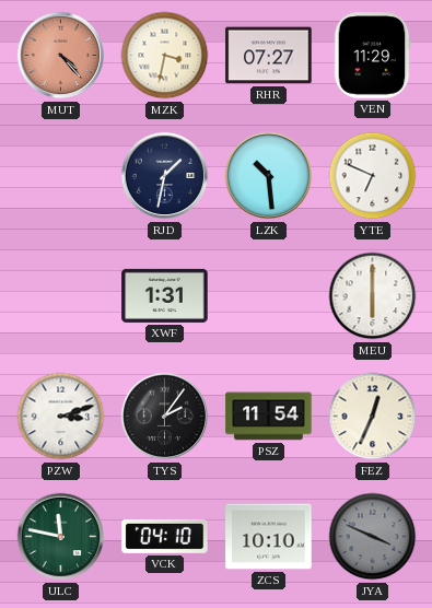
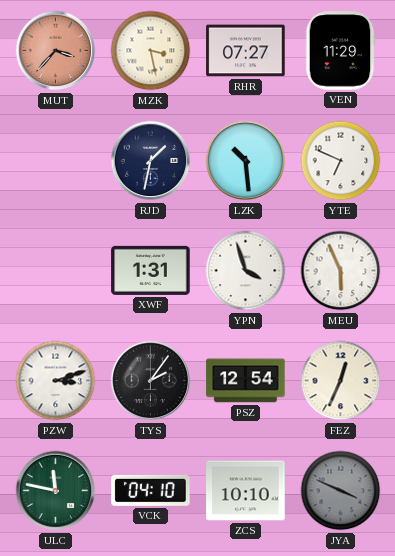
MUT: 4:23 -> 3:37 (56, 51)
MZK: 3:32 -> 3:28 (151, 51)
YPN: none -> 3:57 (246, 271)
MEU: 6:00 -> 5:56 (341, 271)
PSZ: 11:54 -> 12:54 (246, 381)
